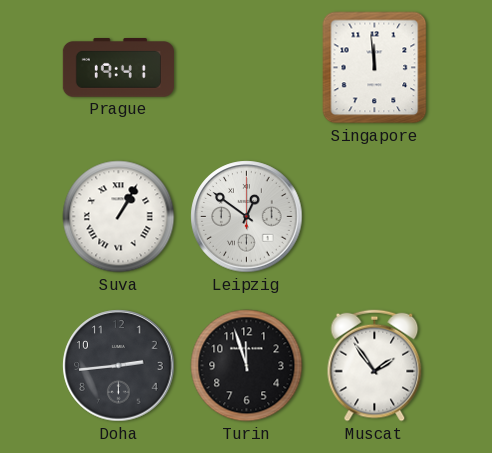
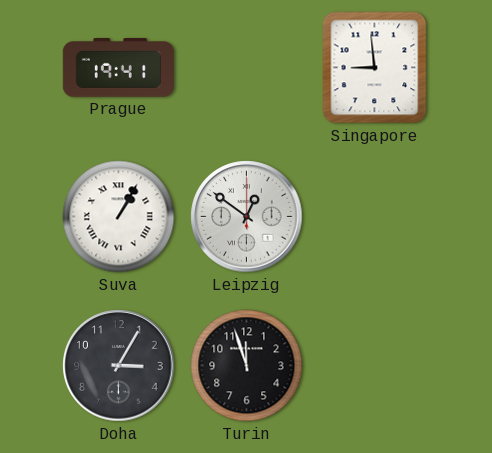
Singapore: 11:59 -> 8:59 (375, 68)
Doha: 2:44 -> 3:05 (119, 366)
Muscat: 1:54 -> none (375, 366)
